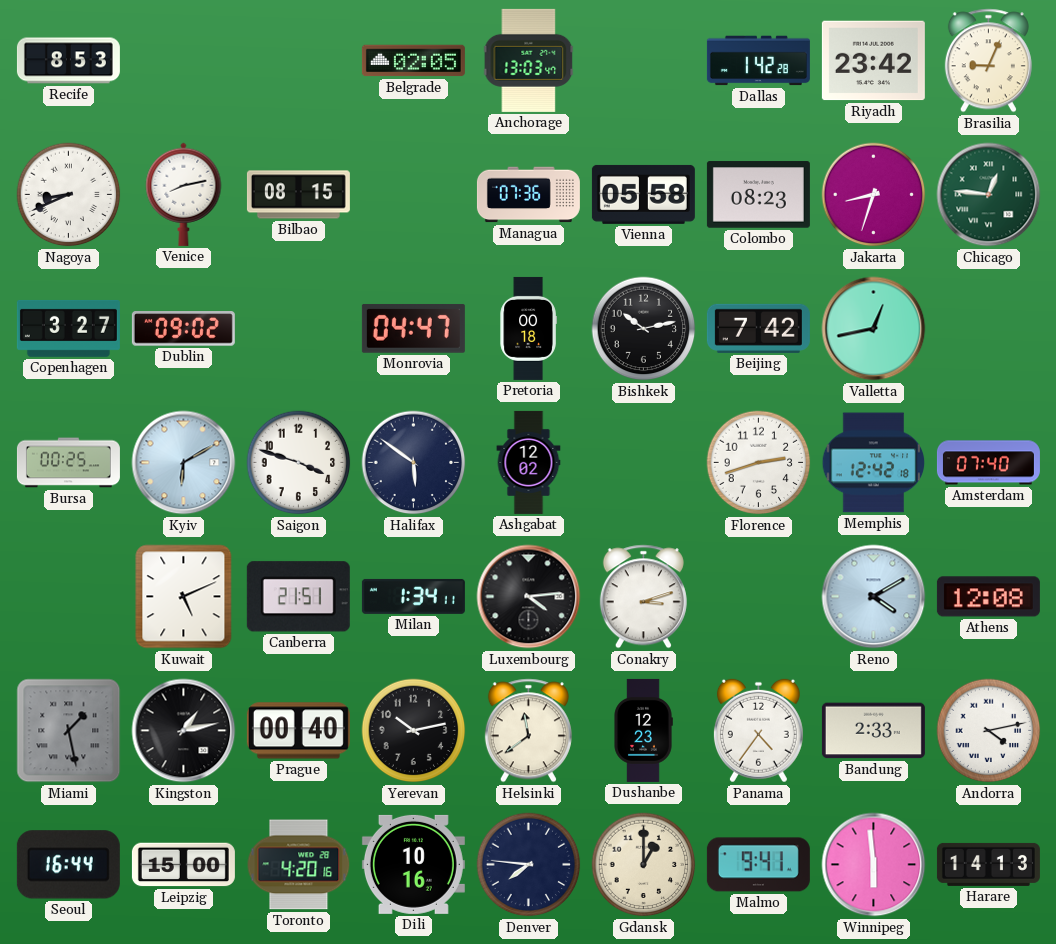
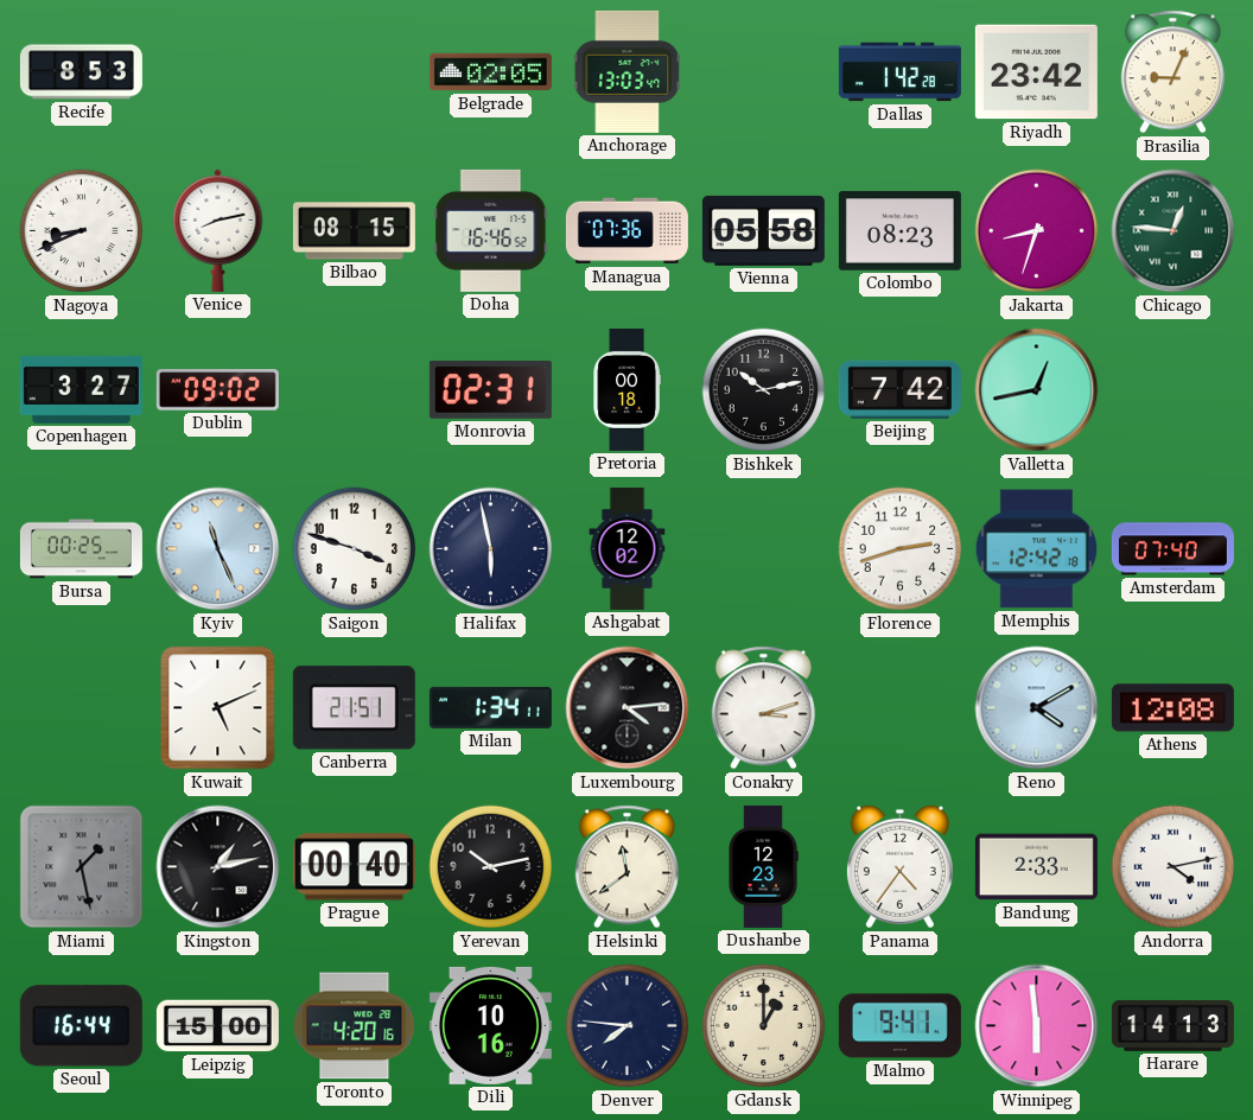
Doha: none -> 16:46 (491, 230)
Monrovia: 04:47 -> 02:31 (490, 389)
Kyiv: 6:10 -> 11:26 (218, 549)
Halifax: 5:51 -> 5:58 (491, 549)
